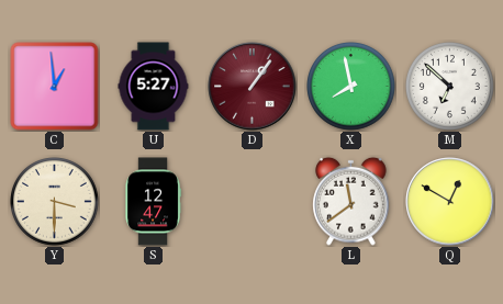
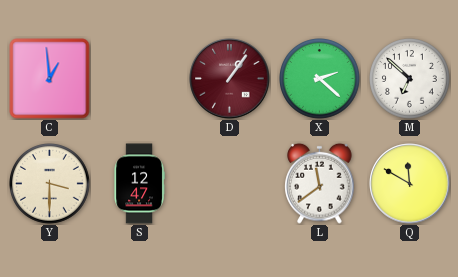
U: 5:27 -> none (154, 87)
X: 7:58 -> 2:22 (320, 79)
Q: 12:50 -> 11:50 (410, 184)
